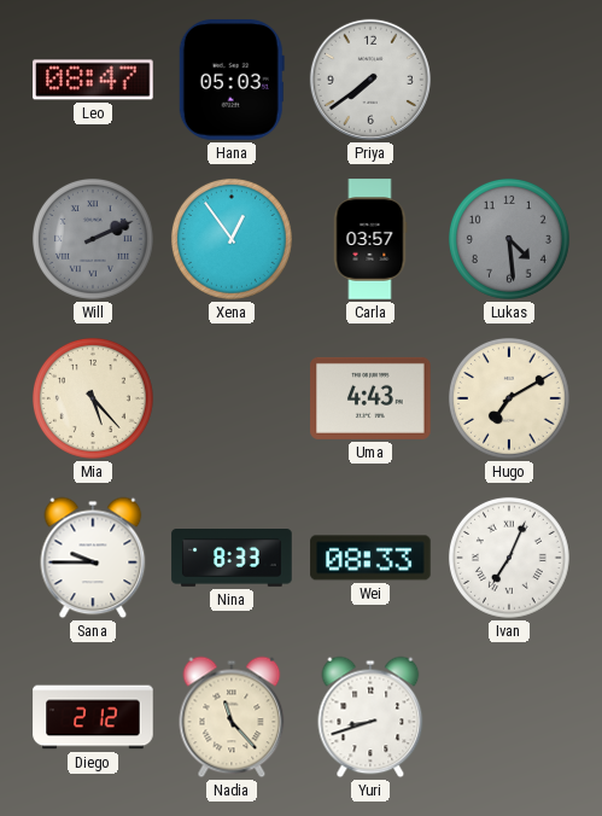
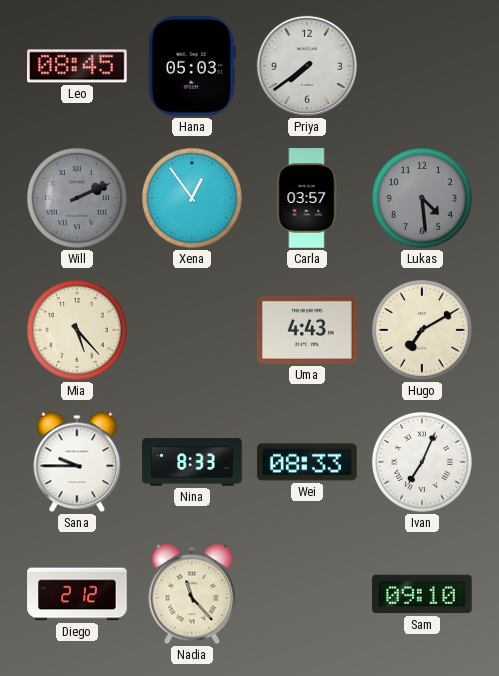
Leo: 08:47 -> 08:45 (77, 66)
Yuri: 8:42 -> none (370, 717)
Sam: none -> 09:10 (422, 594)
